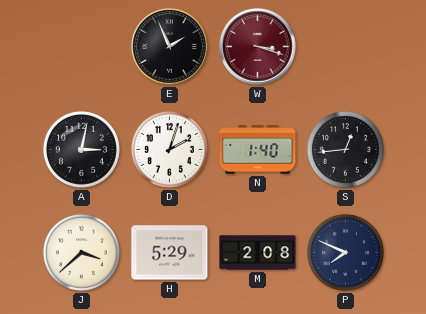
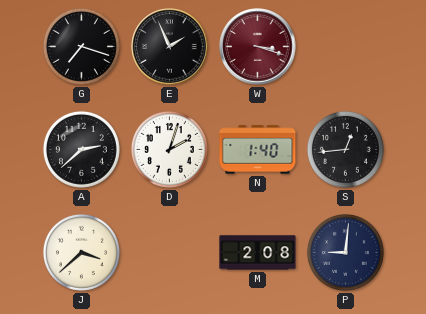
G: none -> 7:18 (81, 46)
A: 3:02 -> 2:38 (81, 149)
H: 5:29 -> none (170, 253)
P: 7:49 -> 9:01 (345, 252)
